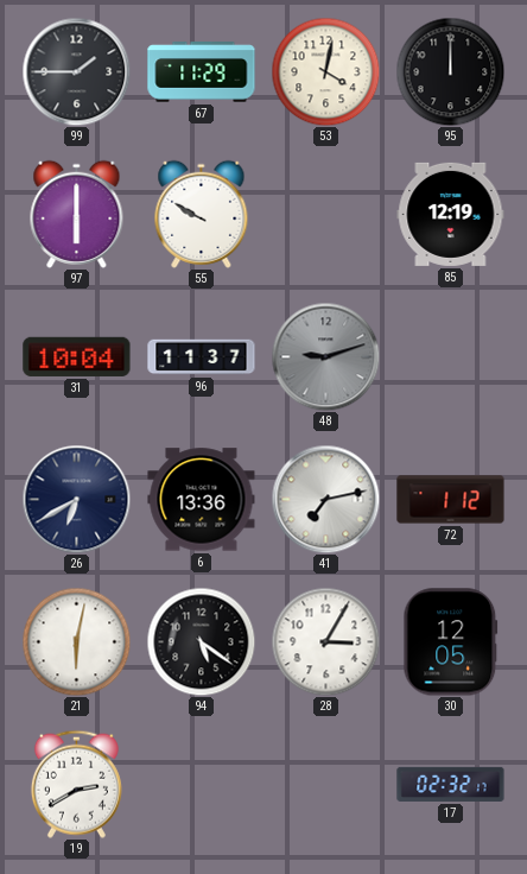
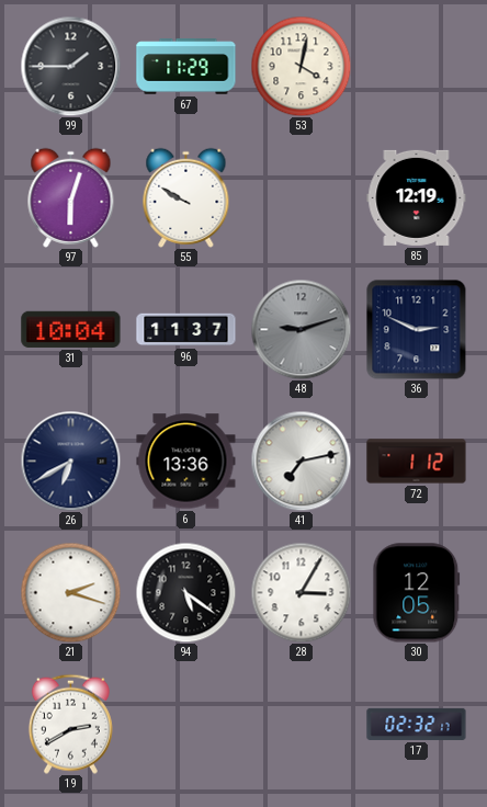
95: 12:00 -> none (450, 71)
97: 6:00 -> 6:03 (71, 197)
36: none -> 2:49 (416, 329)
21: 6:02 -> 2:18 (70, 592)
